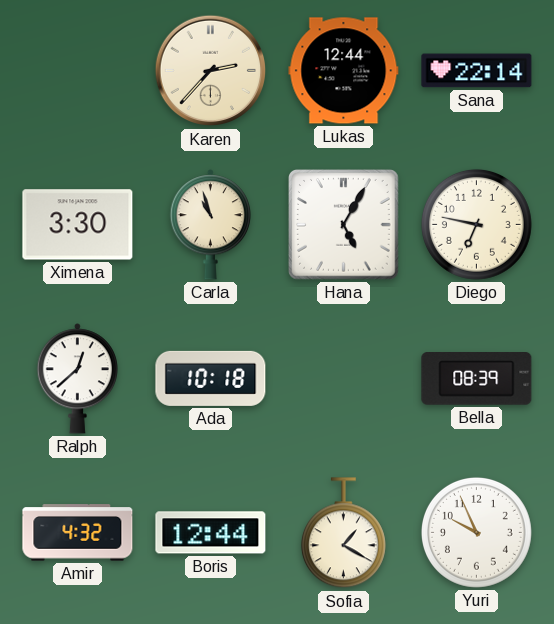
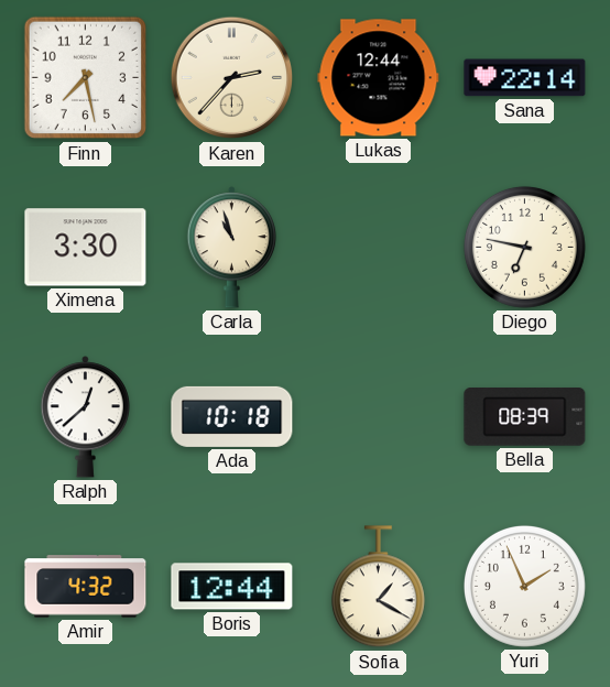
Finn: none -> 7:28 (86, 78)
Hana: 5:05 -> none (344, 225)
Yuri: 9:56 -> 1:56 (524, 586)
